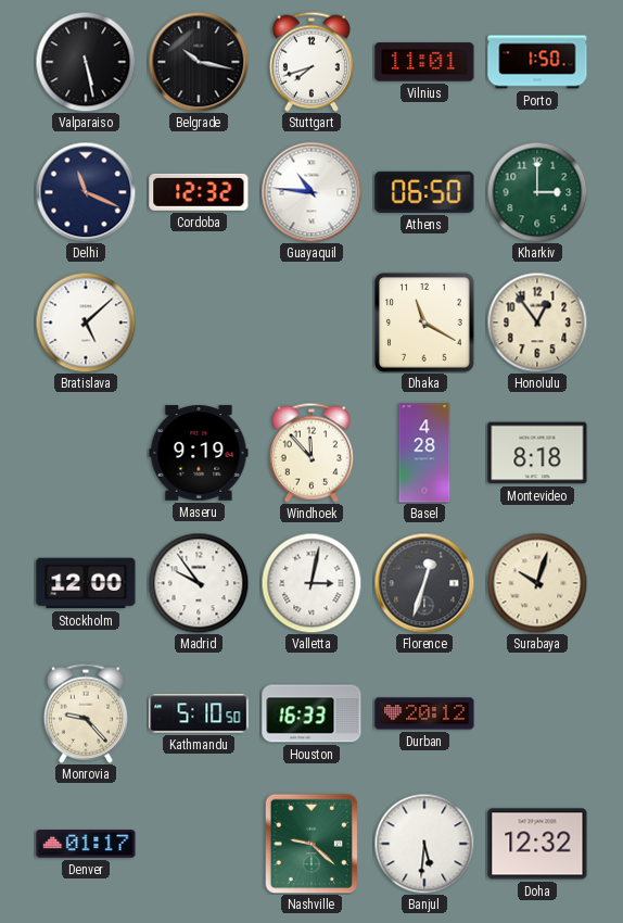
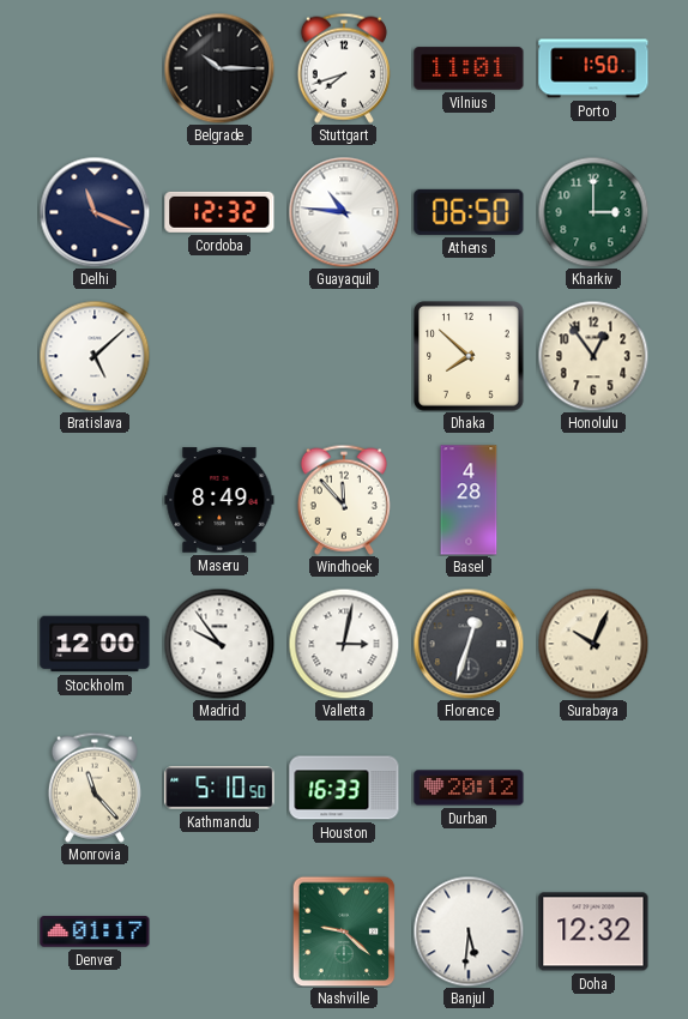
Valparaiso: 5:28 -> none (86, 62)
Belgrade: 10:17 -> 10:15 (219, 68)
Dhaka: 11:20 -> 7:52 (469, 356)
Maseru: 9:19 -> 8:49 (219, 500)
Montevideo: 8:18 -> none (537, 453)
Surabaya: 10:03 -> 10:04 (593, 644)
Monrovia: 9:23 -> 11:23 (95, 788)
